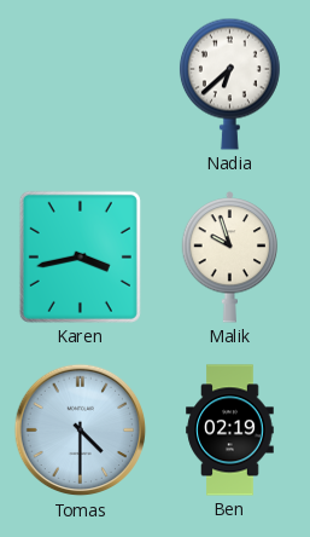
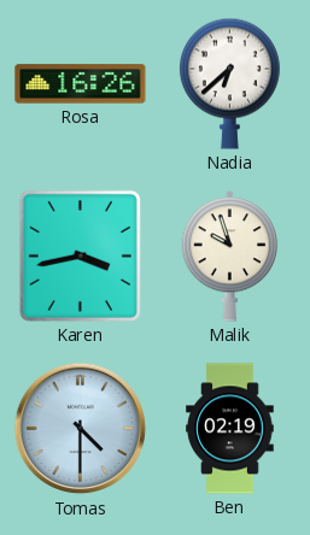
Rosa: none -> 16:26 (81, 84)
